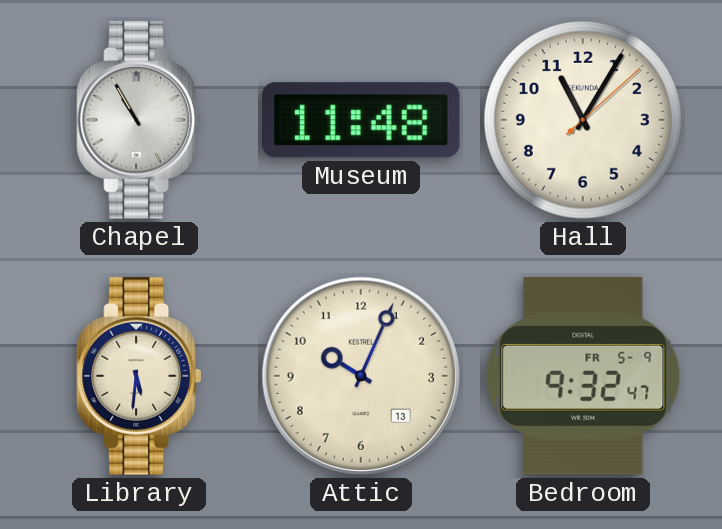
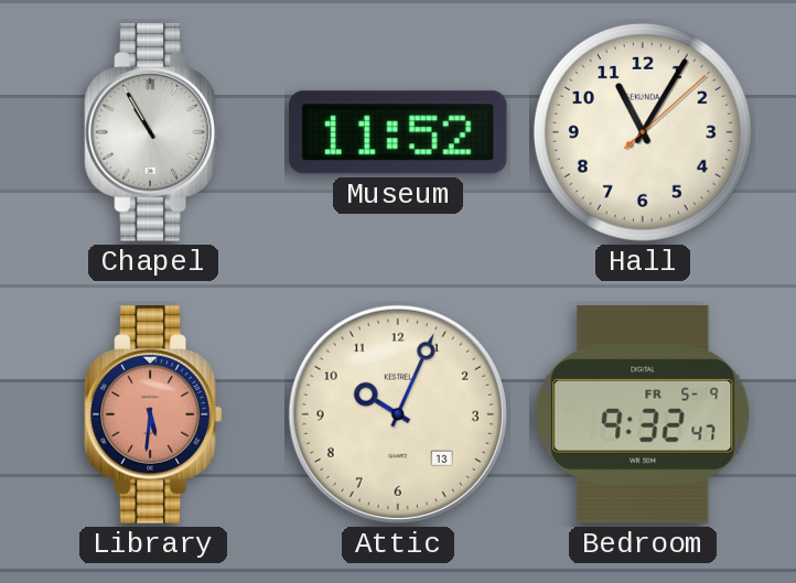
Museum: 11:48 -> 11:52 (399, 132)
Library dial: cream -> salmon (153, 414)
